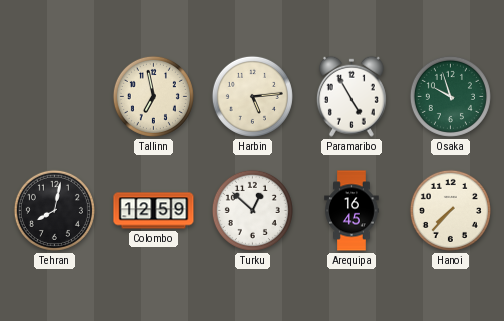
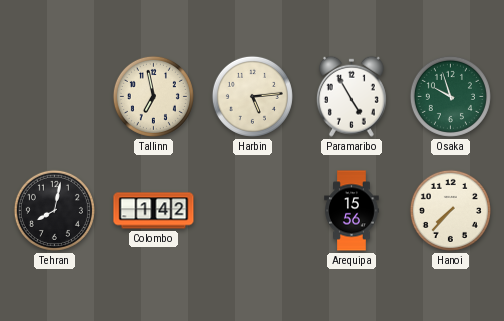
Colombo: 12:59 -> 1:42 (154, 211)
Turku: 12:52 -> none (252, 210)
Arequipa: 16:45 -> 15:56 (352, 211)
